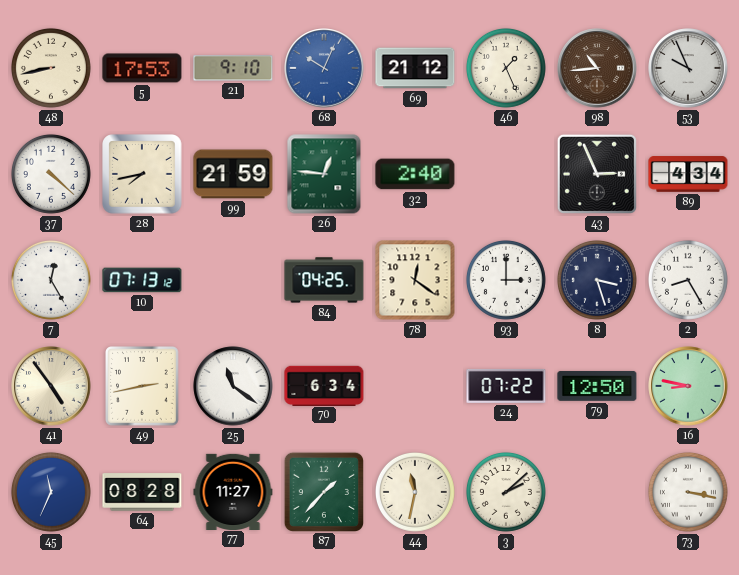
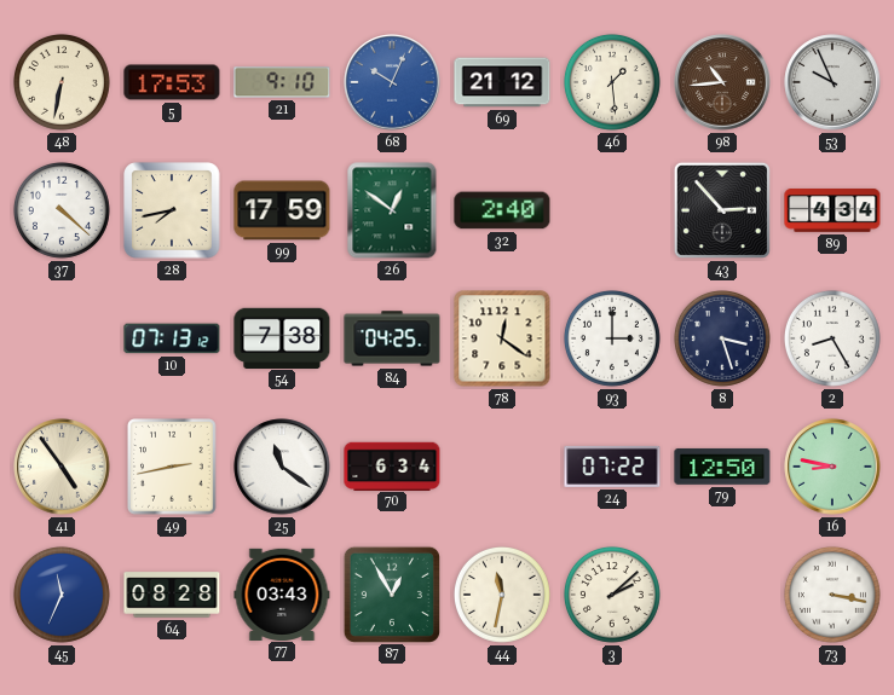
48: 8:43 -> 6:32 (62, 82)
46: 1:26 -> 1:29 (612, 82)
99: 21:59 -> 17:59 (282, 210)
26: 12:46 -> 12:51 (392, 210)
43: 2:56 -> 2:53 (722, 210)
7: 12:25 -> none (51, 280)
54: none -> 7:38 (282, 337)
77: 11:27 -> 03:43 (282, 593)
87: 1:37 -> 12:55 (391, 593)
